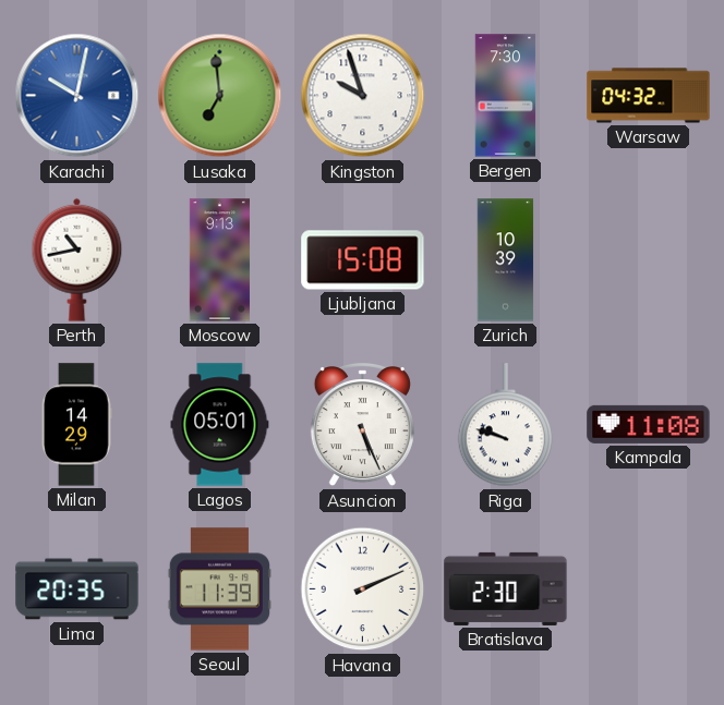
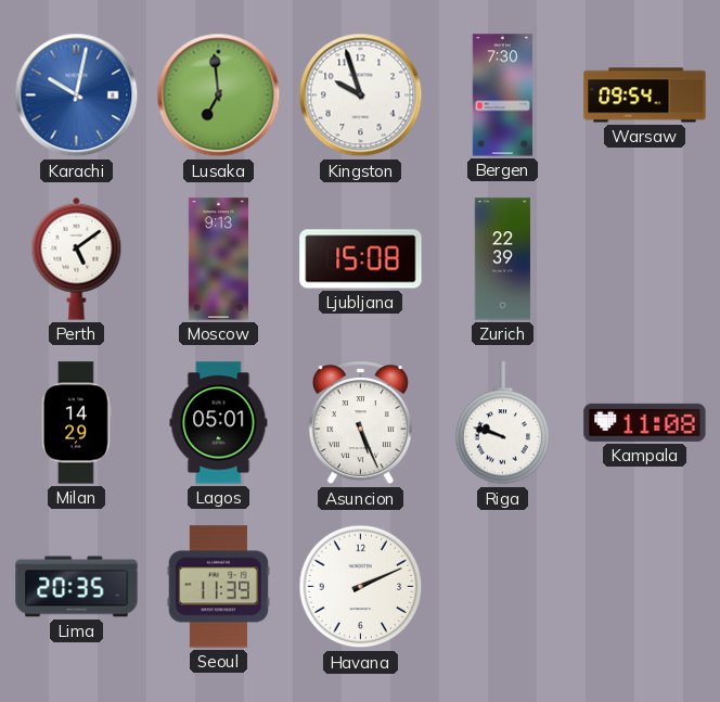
Warsaw: 04:32 -> 09:54 (645, 95)
Perth: 10:43 -> 5:09 (77, 258)
Zurich: 10:39 -> 22:39 (503, 259)
Bratislava: 2:30 -> none (506, 588)
